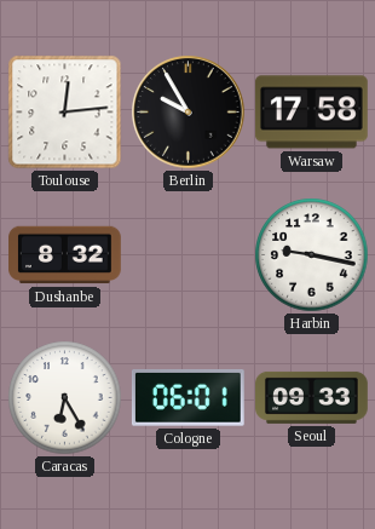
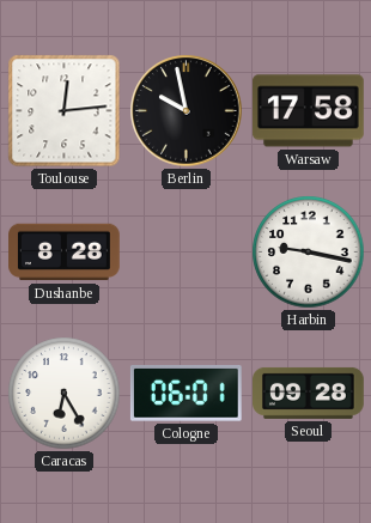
Berlin: 9:55 -> 9:58 (187, 111)
Dushanbe: 8:32 -> 8:28 (65, 253)
Seoul: 09:33 -> 09:28 (309, 393)
